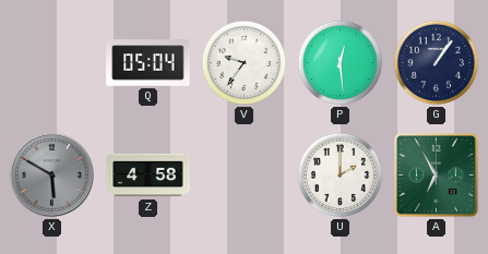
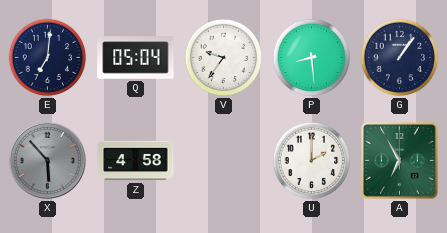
E: none -> 7:01 (48, 58)
P: 12:29 -> 8:29 (312, 58)
X: 5:50 -> 5:53 (47, 160)
